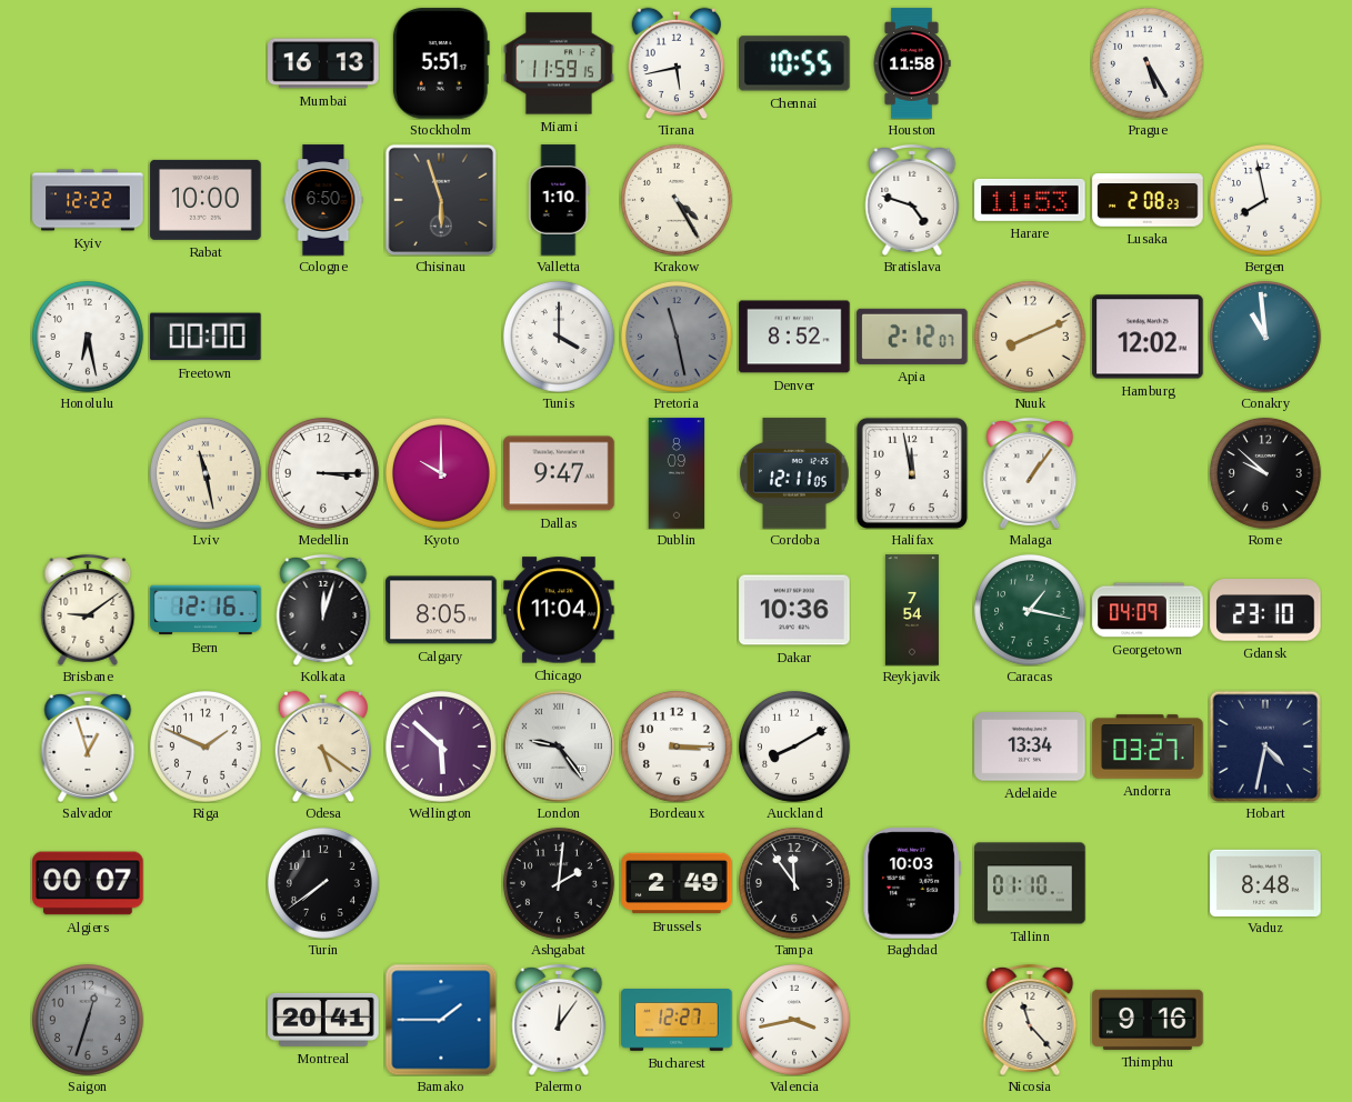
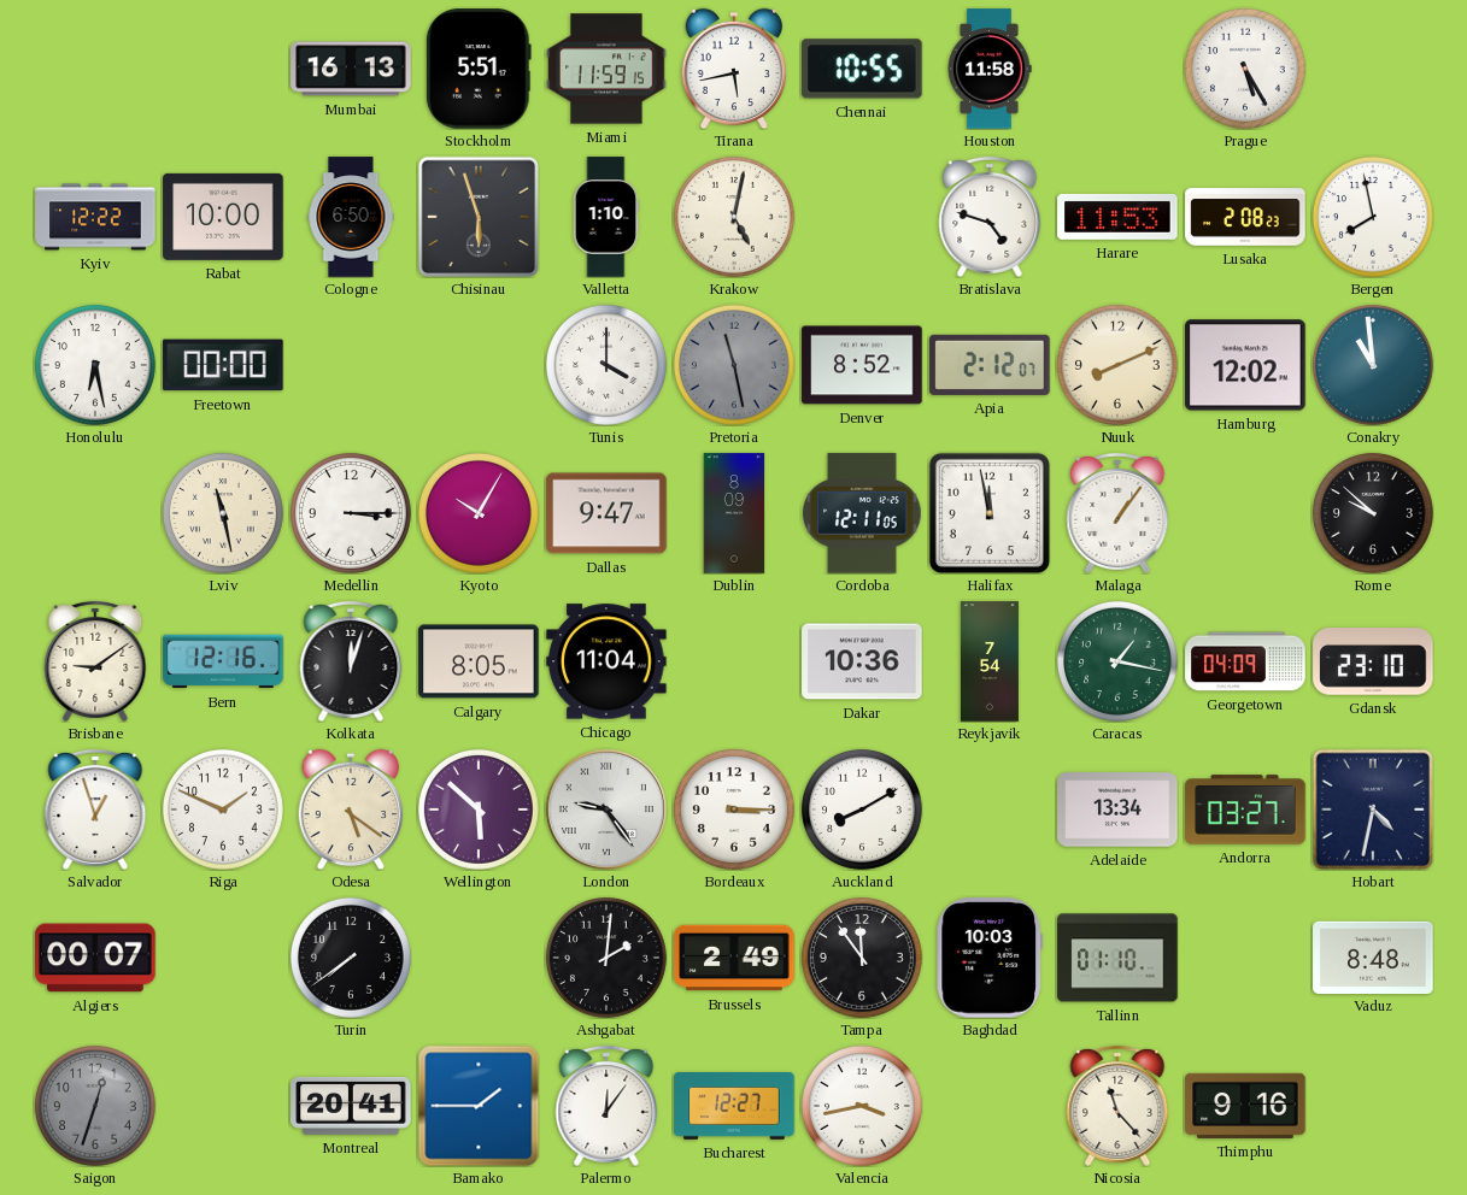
Krakow: 4:25 -> 5:02 (734, 217)
Kyoto: 10:00 -> 10:05 (479, 513)
